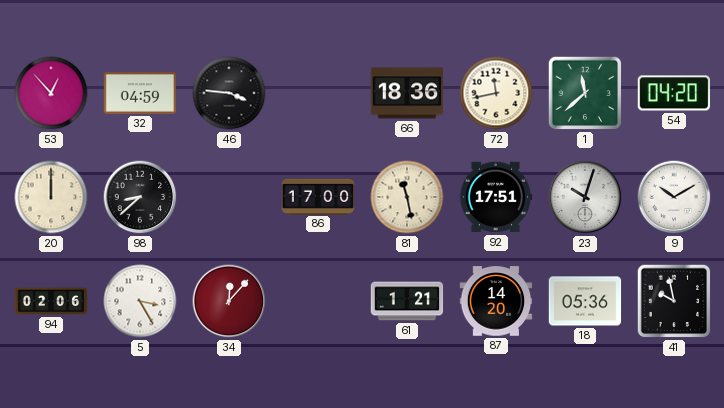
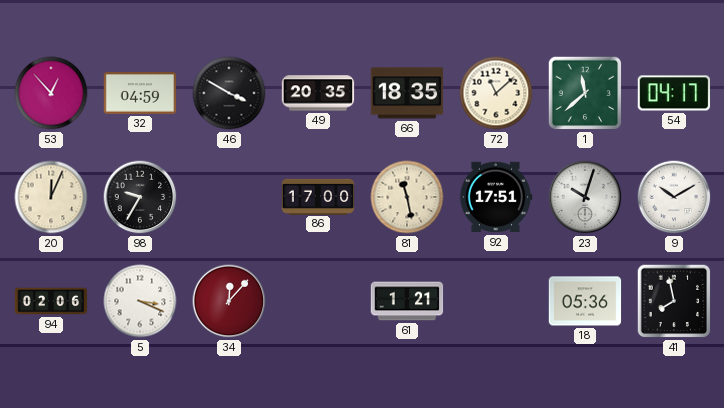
46: 3:46 -> 3:50 (229, 93)
49: none -> 20:35 (318, 93)
66: 18:36 -> 18:35 (407, 93)
72: 11:43 -> 11:08 (496, 93)
54: 04:20 -> 04:17 (674, 93)
20: 12:00 -> 12:04 (51, 197)
98: 8:38 -> 9:35 (140, 197)
5: 3:25 -> 3:19 (140, 301)
87: 14:20 -> none (496, 301)
41: 9:58 -> 7:58 (674, 301)
